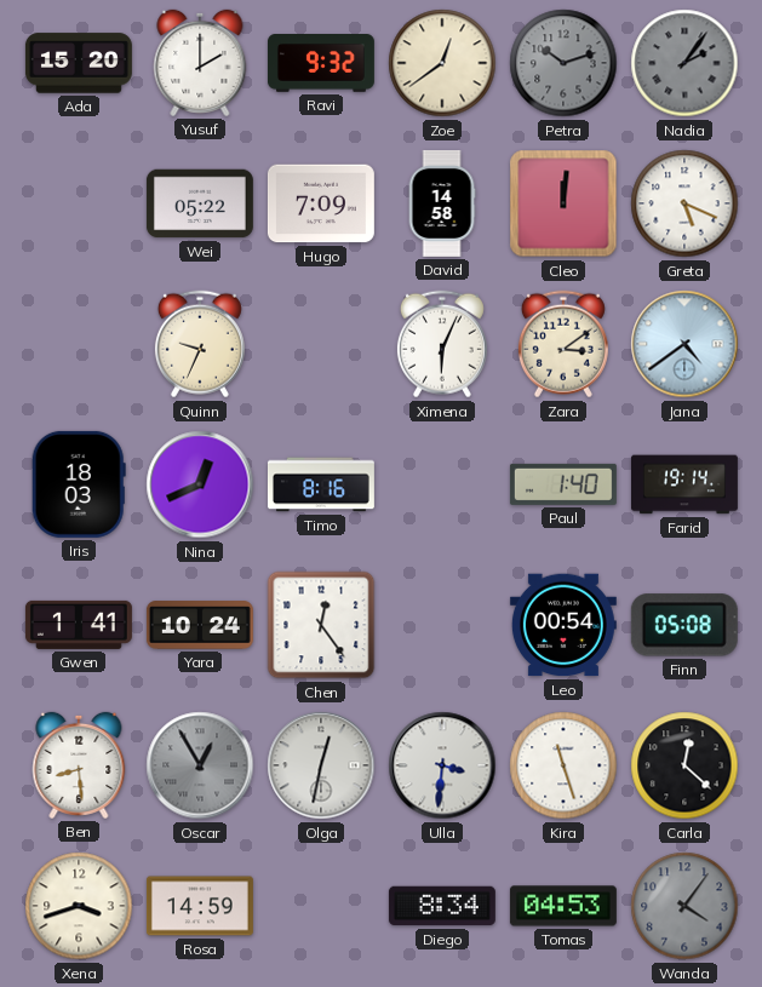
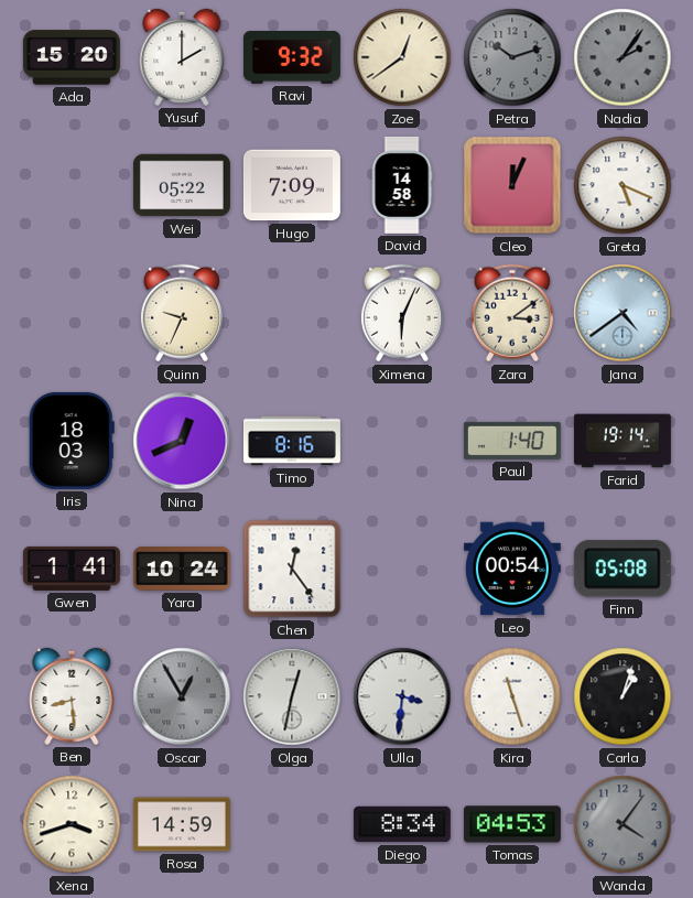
Cleo: 12:01 -> 12:04 (512, 185)
Carla: 12:22 -> 1:03 (622, 696)
